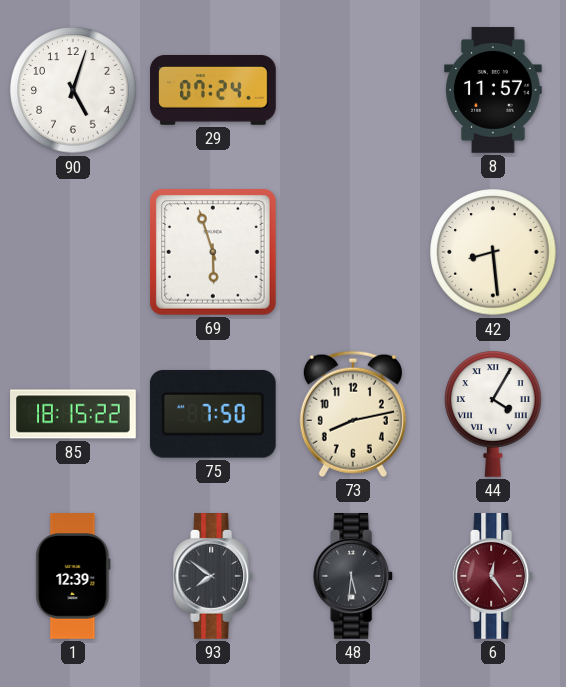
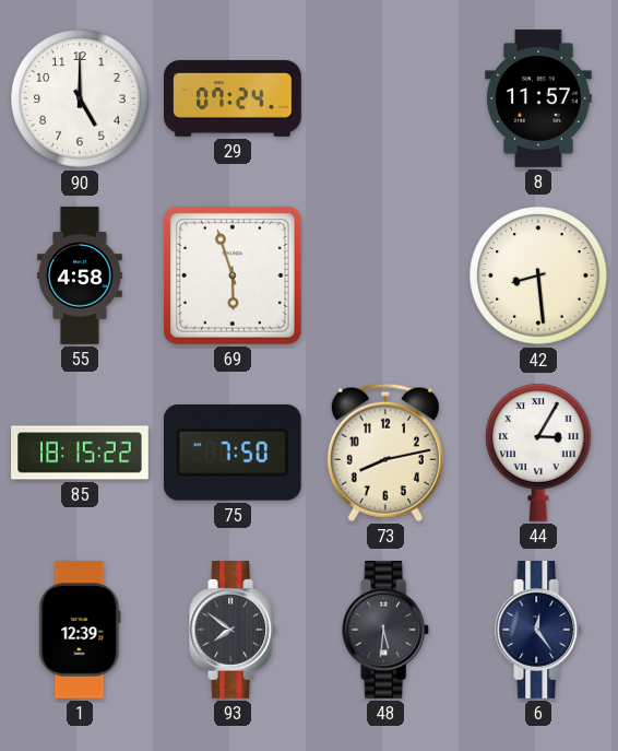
90: 5:03 -> 5:00 (80, 98)
55: none -> 4:58 (80, 275)
44: 4:05 -> 3:05 (538, 453)
6 dial: burgundy -> navy (539, 630)
